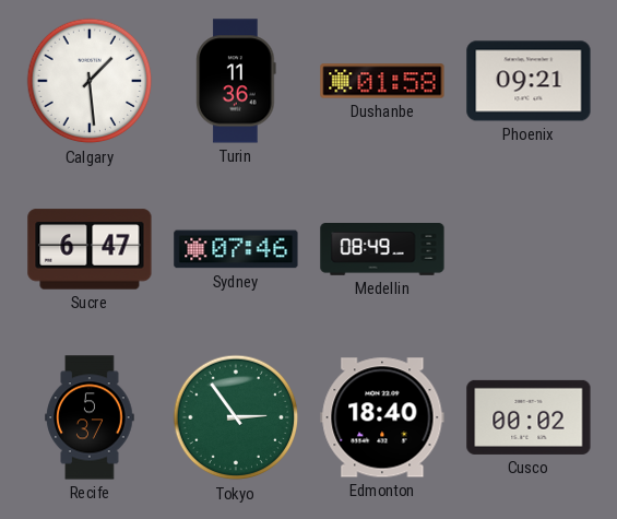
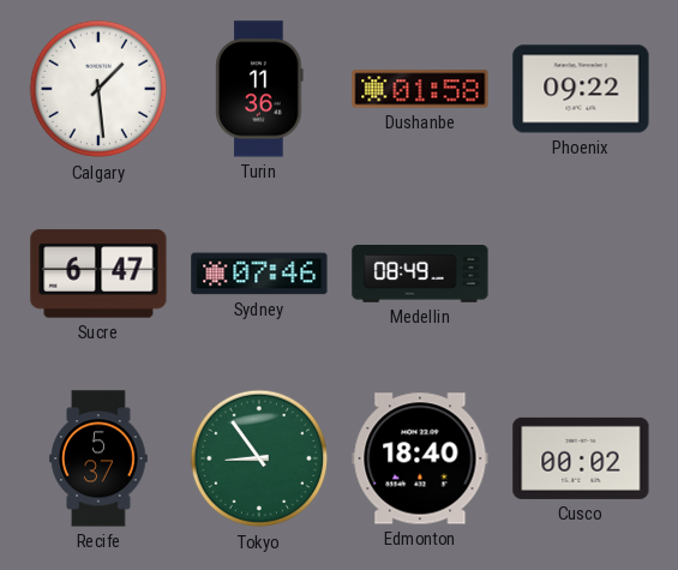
Phoenix: 09:21 -> 09:22 (581, 89)
Tokyo: 2:54 -> 8:54 (259, 458)
